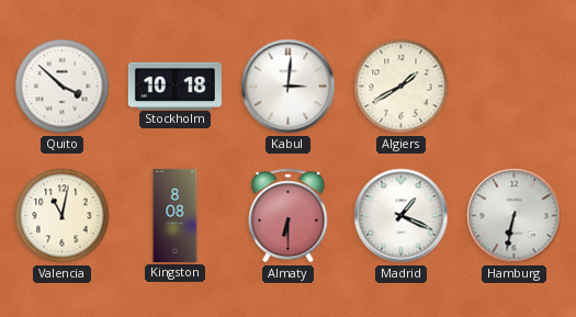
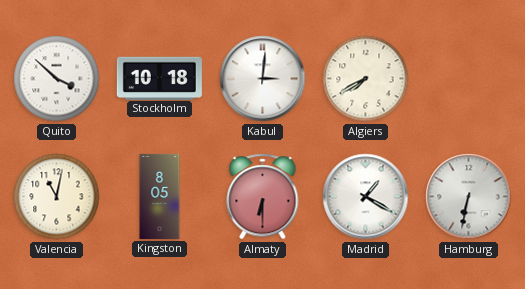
Algiers: 1:40 -> 7:40 (366, 79)
Kingston: 8:08 -> 8:05 (160, 196)
Madrid: 1:19 -> 1:20 (366, 197)
